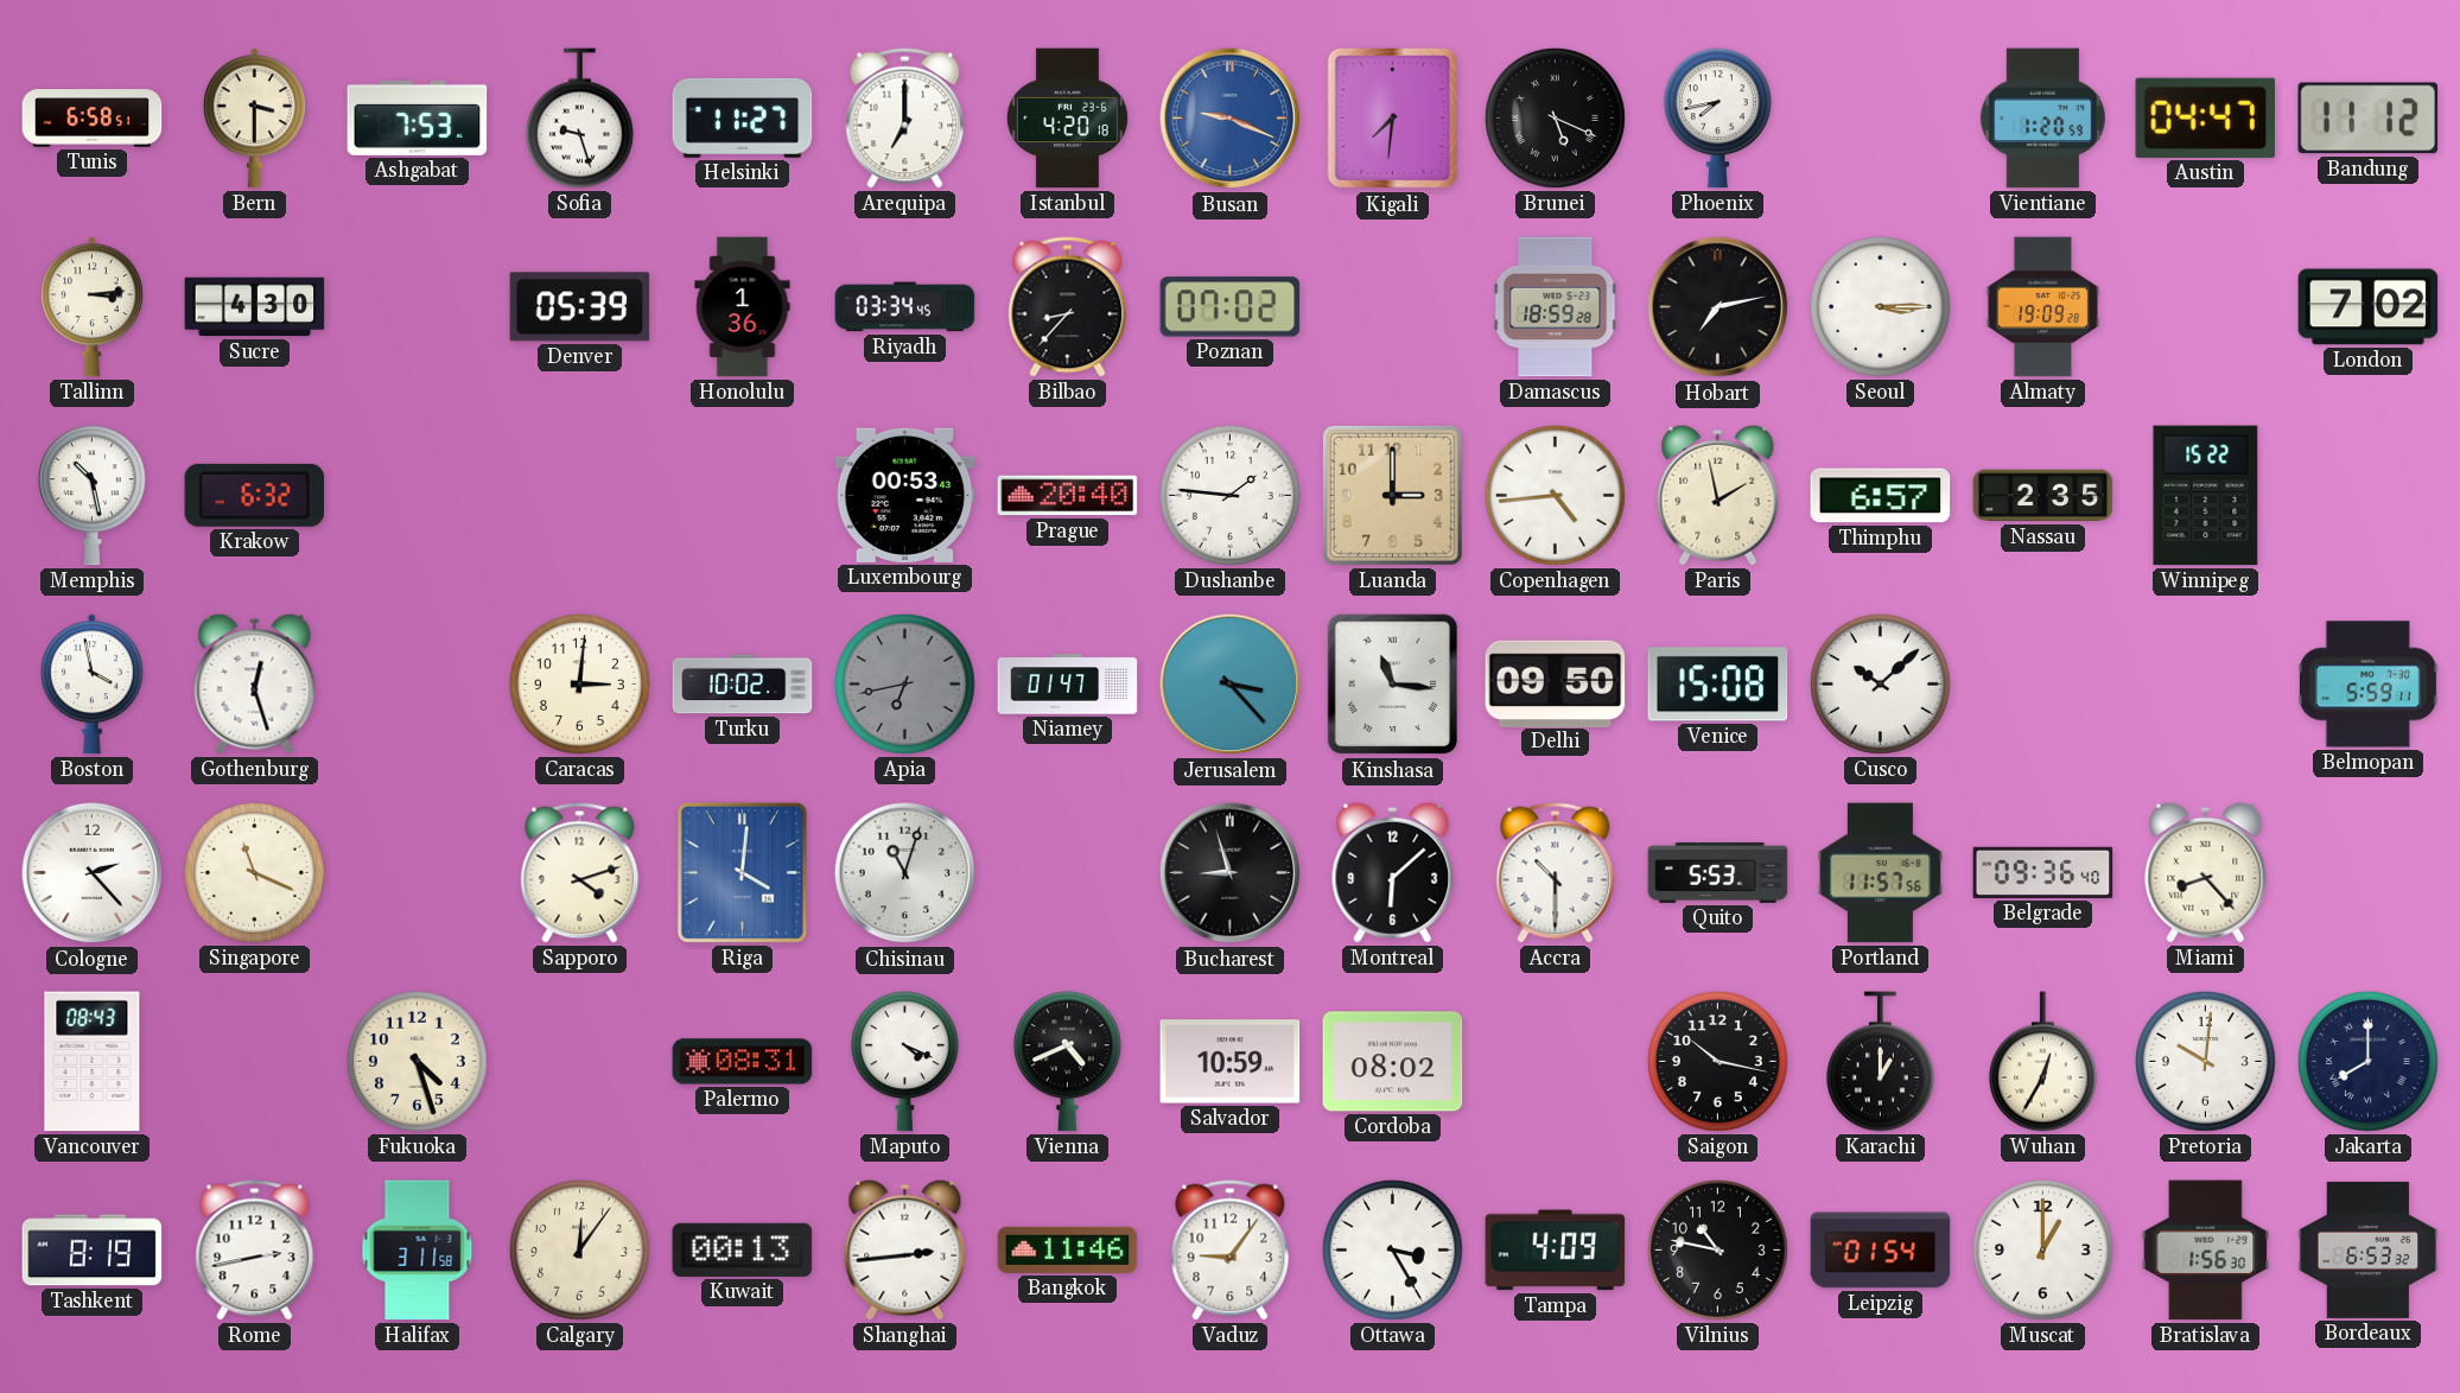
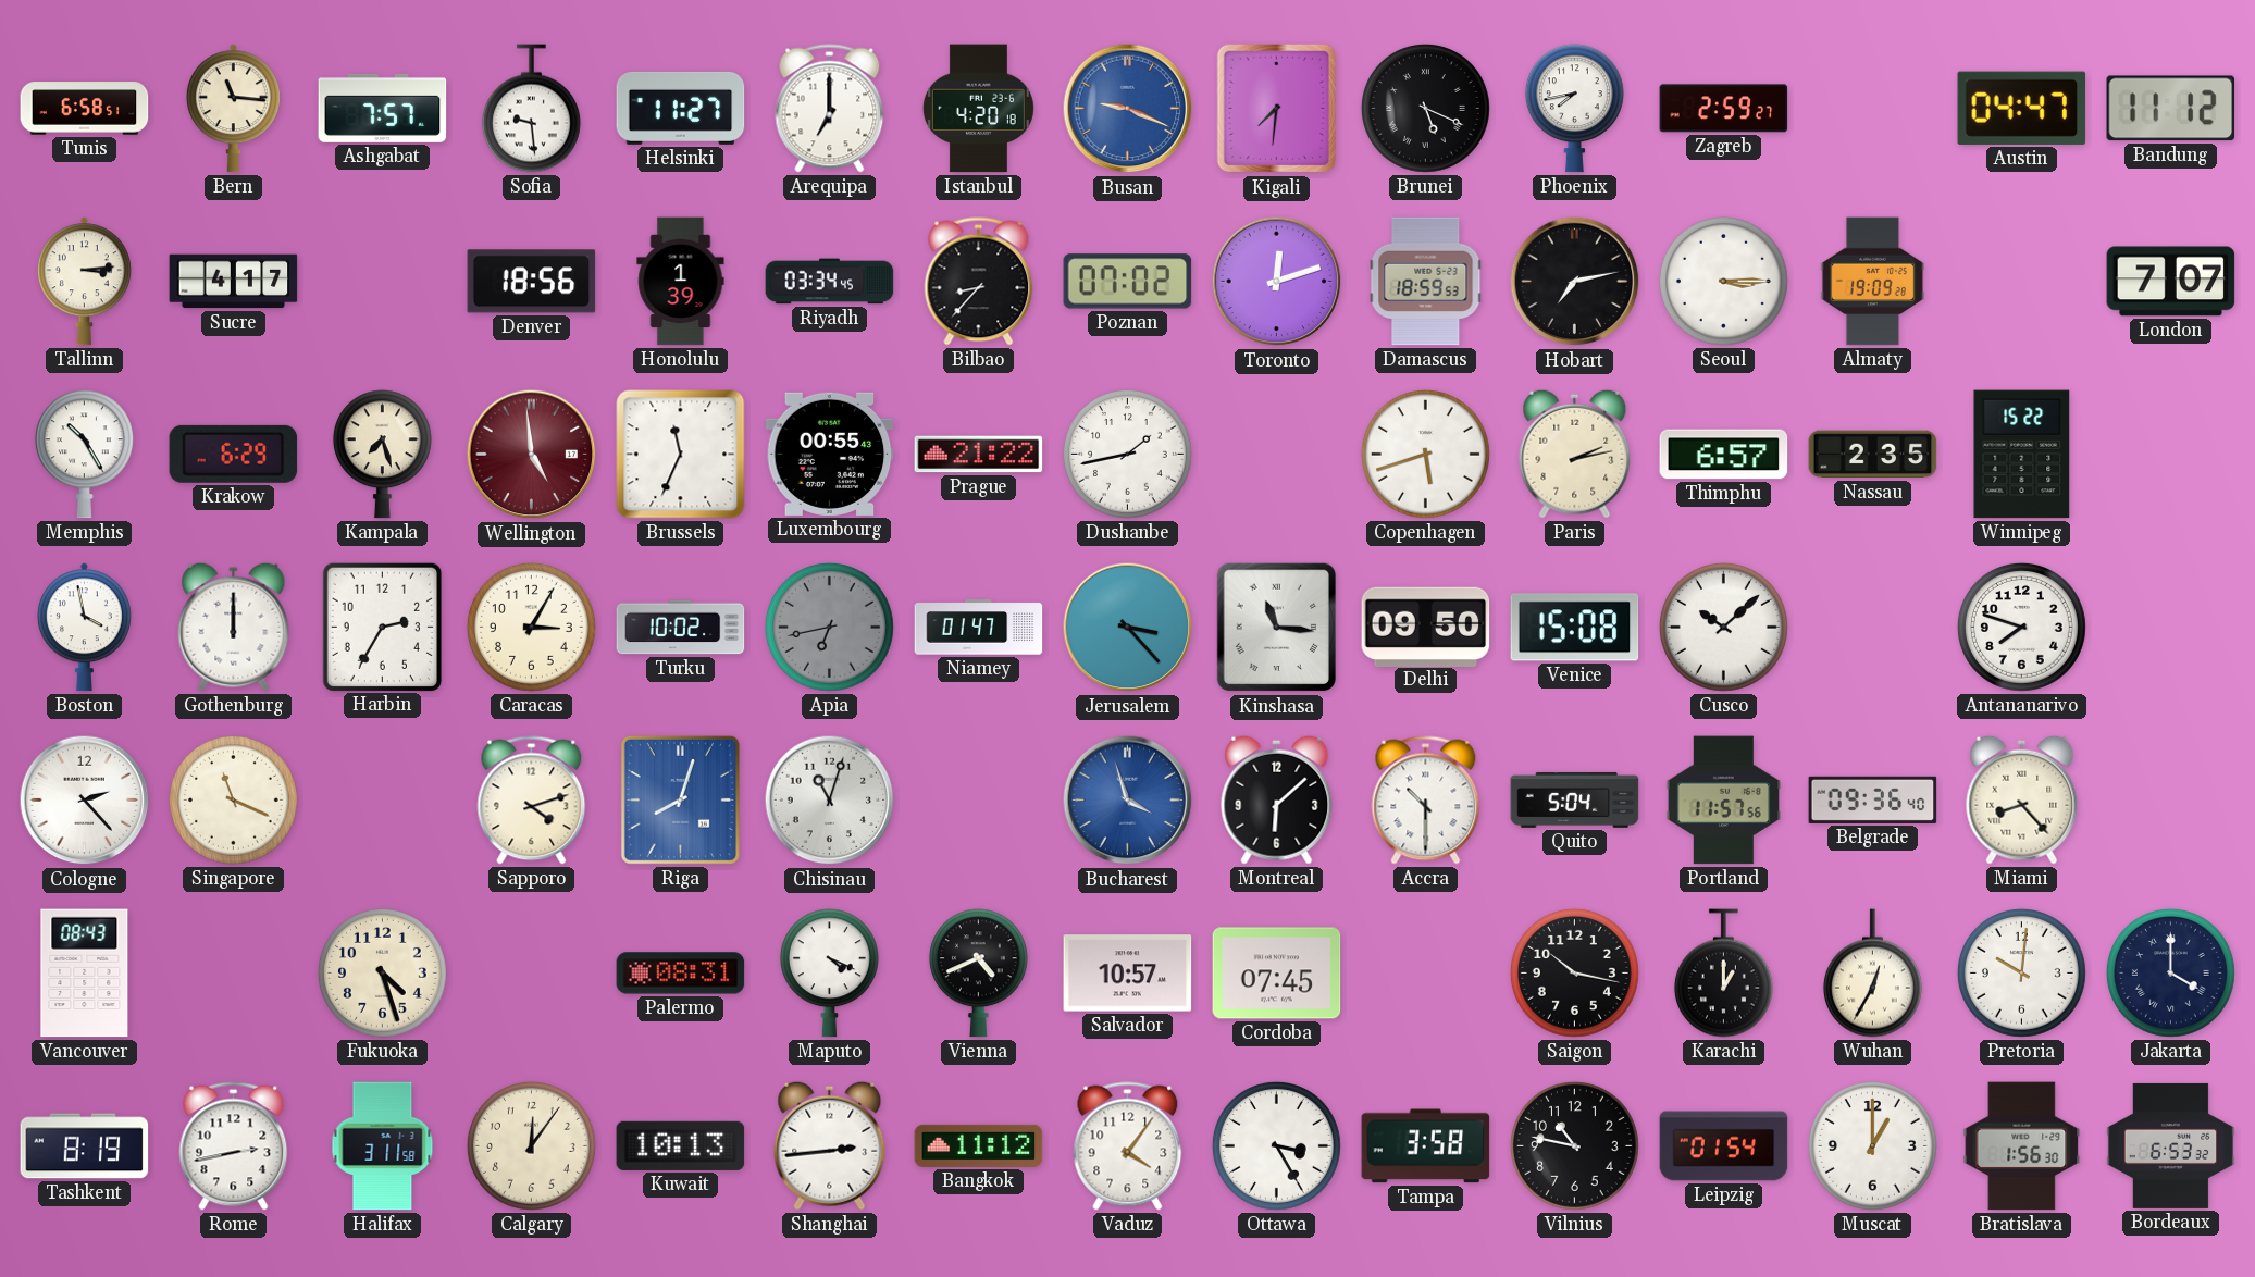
Bern: 3:30 -> 11:16 (233, 109)
Ashgabat: 7:53 -> 7:57 (383, 108)
Sofia: 9:27 -> 9:29 (531, 109)
Zagreb: none -> 2:59 (1724, 109)
Vientiane: 1:20 -> none (2042, 119)
Sucre: 4:30 -> 4:17 (234, 282)
Denver: 05:39 -> 18:56 (532, 282)
Honolulu: 1:36 -> 1:39 (681, 282)
Toronto: none -> 12:12 (1277, 282)
Damascus: 18:59:28 -> 18:59:53 (1426, 282)
London: 7:02 -> 7:07 (2171, 282)
Memphis: 10:28 -> 10:25 (84, 455)
Krakow: 6:32 -> 6:29 (234, 454)
Kampala: none -> 7:27 (382, 455)
Wellington: none -> 4:59 (532, 455)
Brussels: none -> 11:34 (681, 455)
Luxembourg: 00:53 -> 00:55 (830, 454)
Prague: 20:40 -> 21:22 (979, 455)
Dushanbe: 1:46 -> 1:43 (1127, 454)
Luanda: 3:00 -> none (1392, 495)
Copenhagen: 4:44 -> 5:42 (1425, 454)
Paris: 1:58 -> 2:13 (1575, 454)
Gothenburg: 12:27 -> 12:00 (234, 627)
Harbin: none -> 2:35 (382, 627)
Caracas: 3:01 -> 3:05 (531, 627)
Antananarivo: none -> 7:48 (2021, 627)
Belmopan: 5:59 -> none (2367, 685)
Riga: 4:01 -> 8:03 (680, 799)
Bucharest: 8:57 -> 3:57 (1128, 801)
Bucharest dial: black -> blue (1128, 801)
Quito: 5:53 -> 5:04 (1575, 799)
Salvador: 10:59 -> 10:57 (1128, 974)
Cordoba: 08:02 -> 07:45 (1277, 974)
Jakarta: 8:00 -> 4:00 (2170, 972)
Kuwait: 00:13 -> 10:13 (681, 1145)
Bangkok: 11:46 -> 11:12 (979, 1145)
Vaduz: 9:06 -> 4:06 (1128, 1146)
Tampa: 4:09 -> 3:58 (1426, 1146)
